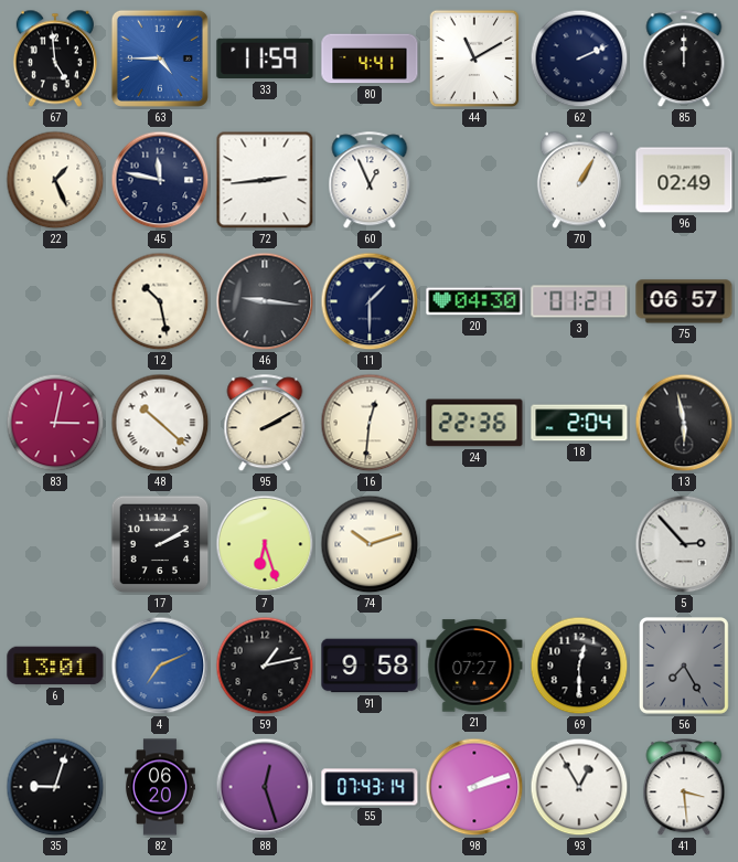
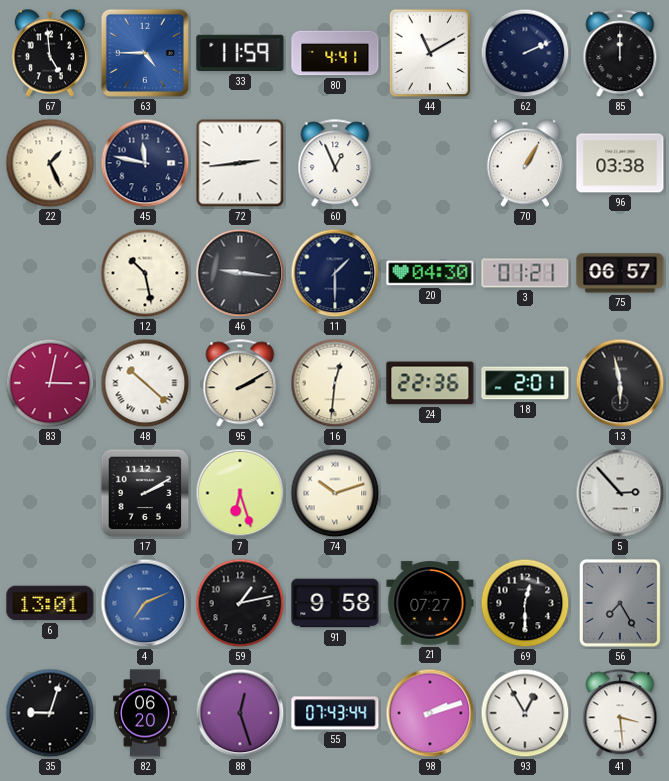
96: 02:49 -> 03:38 (620, 163)
18: 2:04 -> 2:01 (525, 383)
55: 07:43:14 -> 07:43:44 (335, 713)
